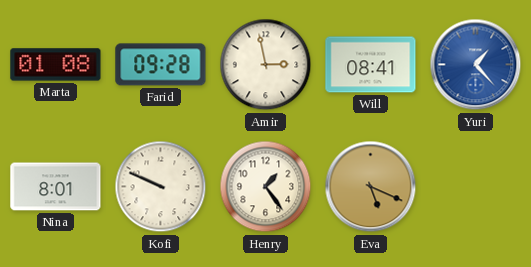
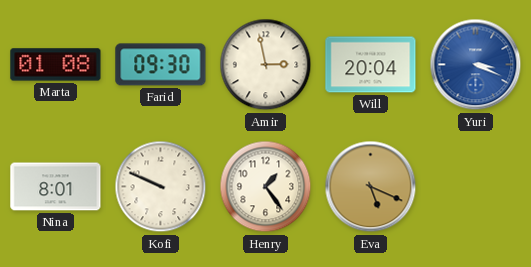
Farid: 09:28 -> 09:30 (161, 65)
Will: 08:41 -> 20:04 (371, 65)
Yuri: 1:23 -> 3:19 (476, 65)
